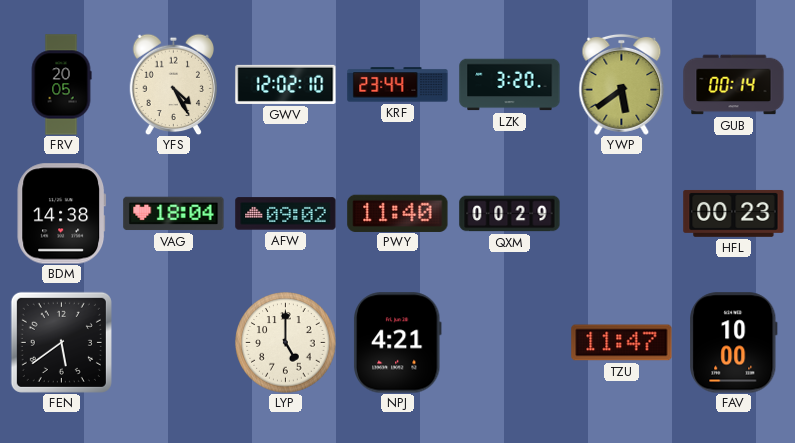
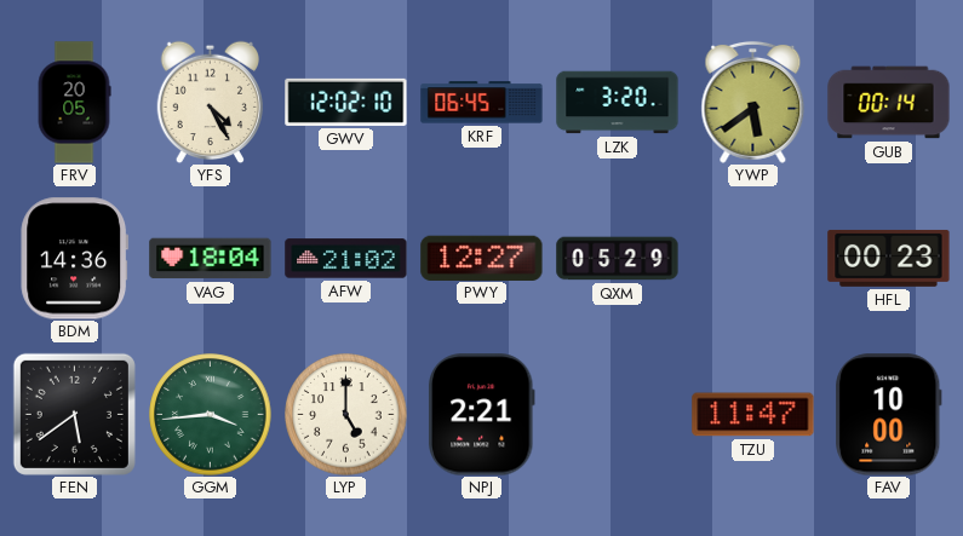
KRF: 23:44 -> 06:45 (482, 103)
BDM: 14:38 -> 14:36 (75, 259)
AFW: 09:02 -> 21:02 (346, 259)
PWY: 11:40 -> 12:27 (482, 258)
QXM: 00:29 -> 05:29 (618, 259)
GGM: none -> 3:44 (211, 415)
NPJ: 4:21 -> 2:21 (481, 415)
